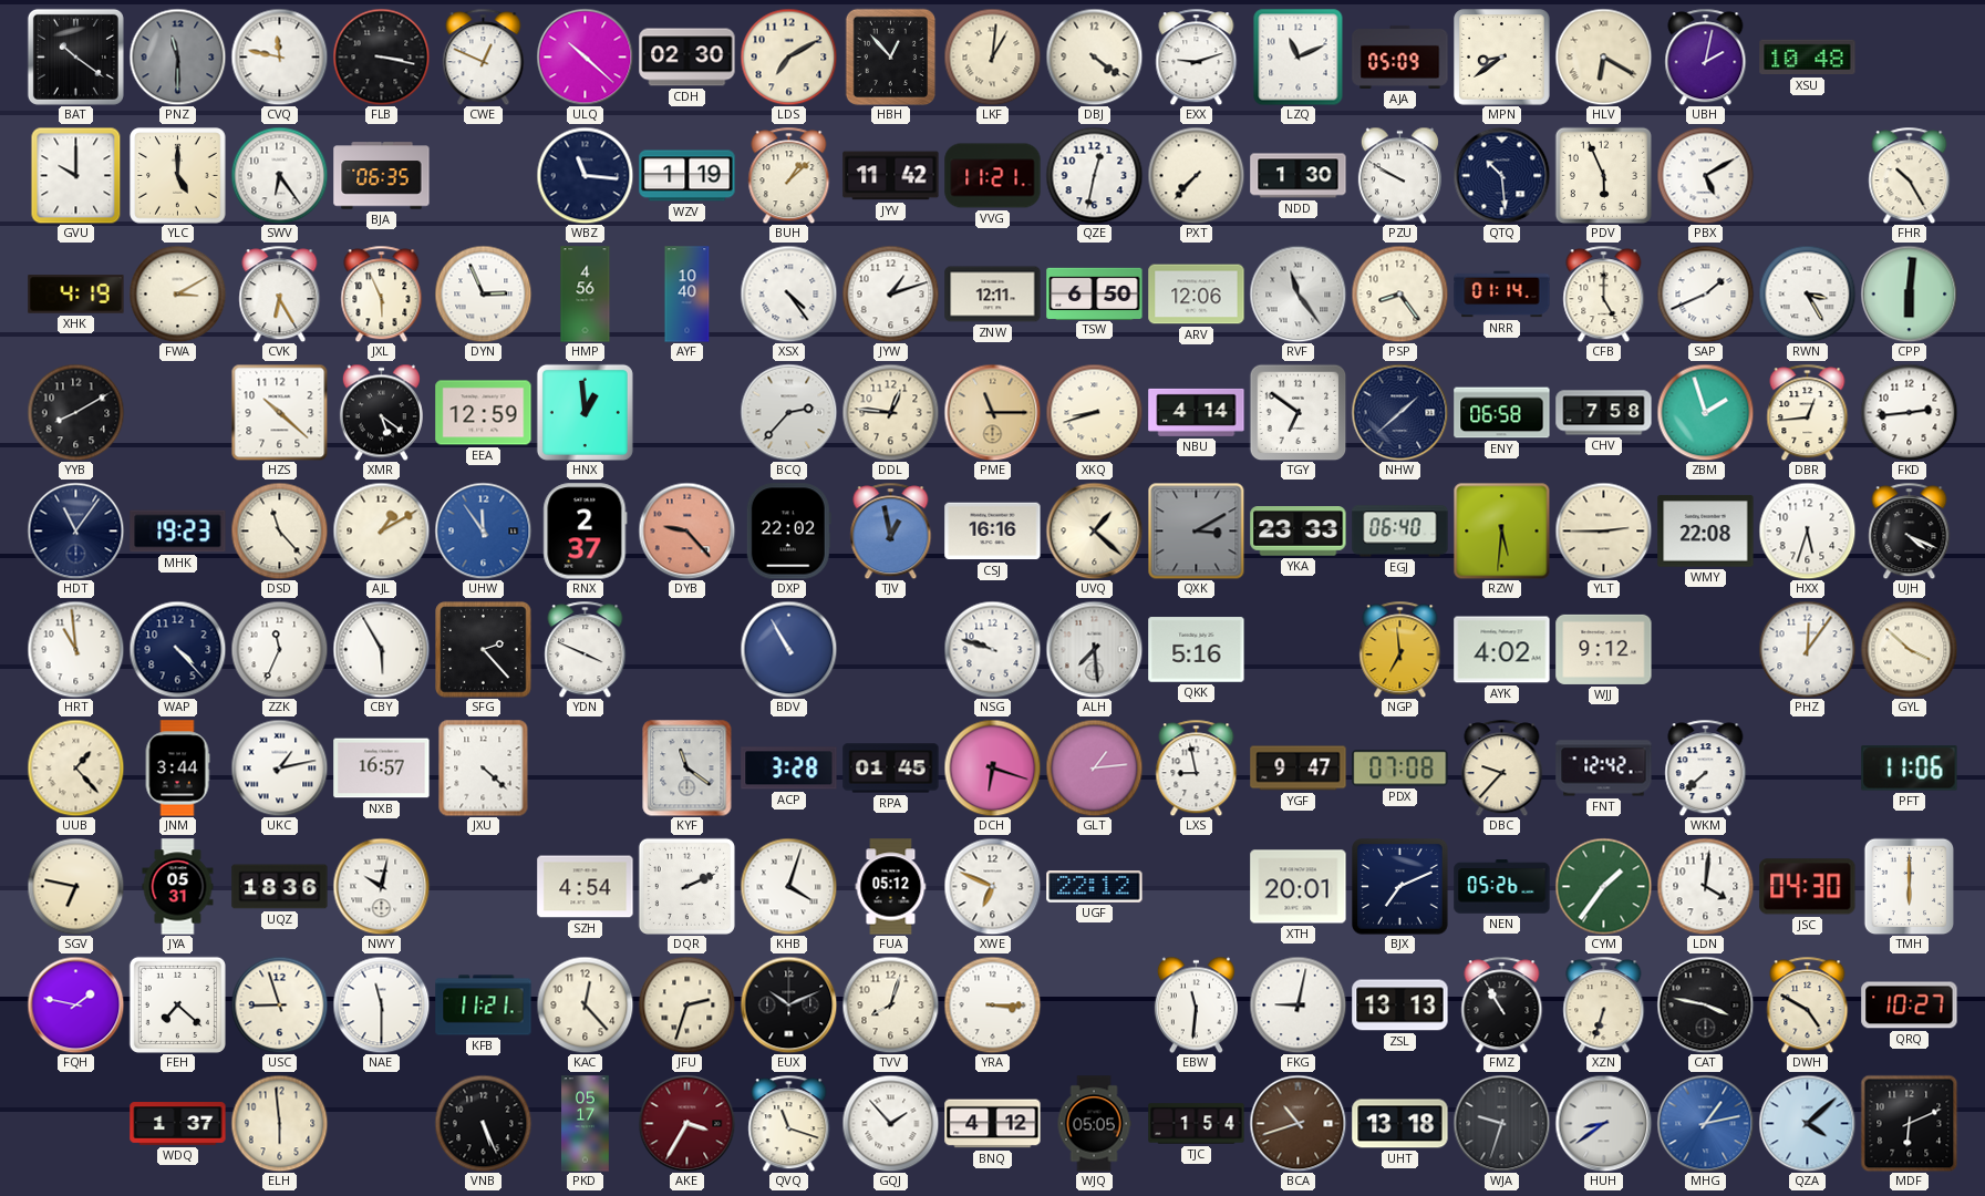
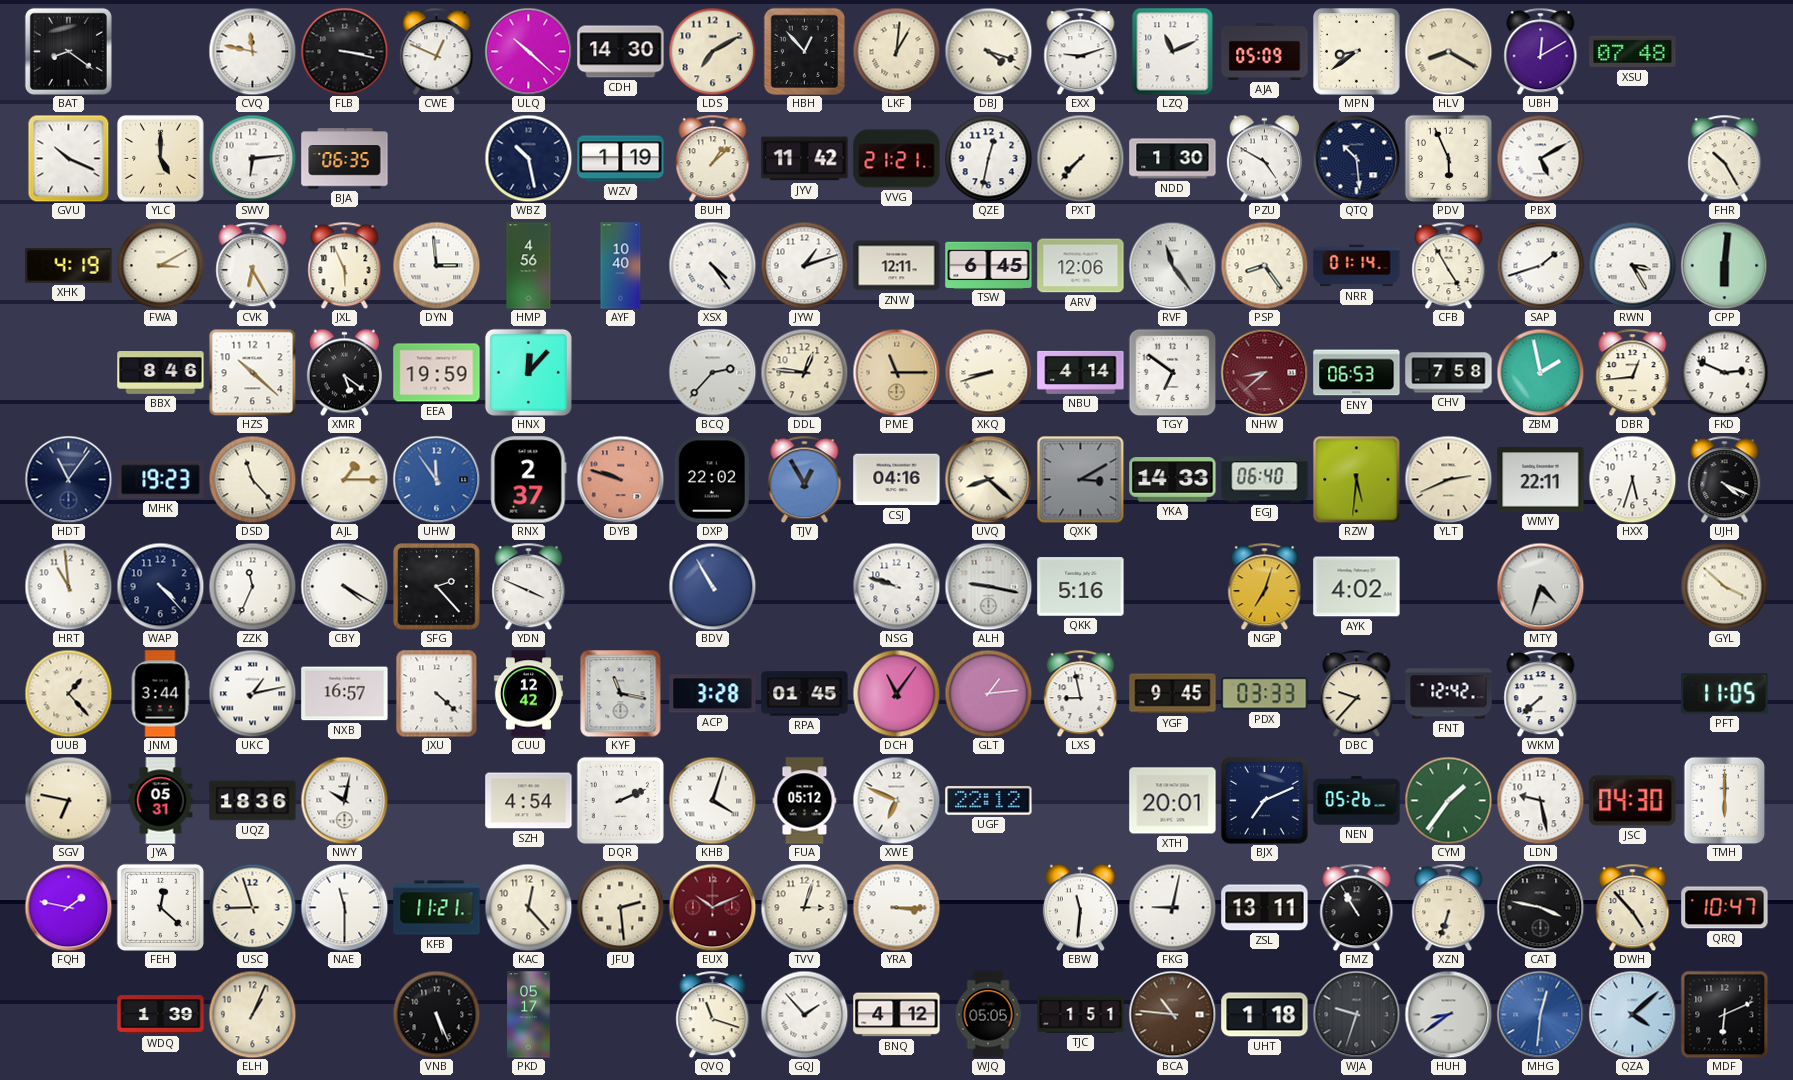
BAT: 10:21 -> 8:21 (68, 51)
PNZ: 11:30 -> none (177, 56)
CDH: 02:30 -> 14:30 (621, 52)
DBJ: 4:21 -> 4:18 (988, 51)
HLV: 6:20 -> 8:20 (1448, 51)
UBH: 2:02 -> 12:10 (1541, 51)
XSU: 10:48 -> 07:48 (1633, 52)
GVU: 10:00 -> 10:19 (69, 158)
SWV: 6:24 -> 6:14 (252, 158)
WBZ: 11:16 -> 10:28 (528, 158)
VVG: 11:21 -> 21:21 (897, 159)
PZU: 9:50 -> 4:50 (1264, 158)
DYN: 2:56 -> 2:59 (436, 265)
TSW: 6:50 -> 6:45 (989, 265)
CFB: 5:00 -> 4:55 (1449, 265)
SAP: 1:41 -> 1:42 (1540, 265)
YYB: 8:10 -> none (75, 412)
BBX: none -> 8:46 (161, 373)
EEA: 12:59 -> 19:59 (437, 373)
HNX: 12:59 -> 12:07 (528, 372)
NHW: 1:38 -> 8:38 (1264, 372)
NHW dial: navy -> burgundy (1264, 372)
ENY: 06:58 -> 06:53 (1357, 373)
ZBM: 1:57 -> 1:58 (1540, 372)
FKD: 2:44 -> 2:49 (1724, 372)
AJL: 1:10 -> 1:15 (344, 479)
DYB: 9:23 -> 9:48 (620, 479)
TJV: 12:58 -> 12:55 (805, 479)
CSJ: 16:16 -> 04:16 (897, 480)
UVQ: 1:22 -> 8:22 (988, 479)
YKA: 23:33 -> 14:33 (1173, 480)
YLT: 2:45 -> 2:41 (1448, 479)
WMY: 22:08 -> 22:11 (1541, 480)
CBY: 5:55 -> 4:20 (344, 586)
ALH: 7:29 -> 9:17 (988, 586)
NGP: 6:59 -> 7:03 (1265, 586)
WJJ: 9:12 -> none (1604, 649)
MTY: none -> 4:33 (1540, 586)
PHZ: 12:06 -> none (1807, 649)
CUU: none -> 12:42 (528, 694)
KYF: 11:21 -> 11:17 (621, 693)
DCH: 6:18 -> 11:06 (896, 693)
YGF: 9:47 -> 9:45 (1173, 694)
PDX: 07:08 -> 03:33 (1265, 694)
PFT: 11:06 -> 11:05 (1725, 694)
LDN: 4:01 -> 9:28 (1540, 800)
FEH: 7:22 -> 12:22 (160, 907)
JFU: 2:33 -> 2:29 (620, 907)
EUX dial: black -> burgundy (712, 907)
TVV: 8:03 -> 3:03 (804, 907)
ZSL: 13:13 -> 13:11 (1265, 908)
DWH: 4:50 -> 4:53 (1633, 907)
QRQ: 10:27 -> 10:47 (1725, 908)
WDQ: 1:37 -> 1:39 (161, 1015)
ELH: 5:59 -> 1:04 (252, 1014)
AKE: 3:35 -> none (686, 1123)
TJC: 1:54 -> 1:51 (1081, 1015)
BCA: 10:42 -> 10:46 (1172, 1014)
UHT: 13:18 -> 1:18 (1265, 1015)
MHG: 1:13 -> 12:31 (1540, 1014)
